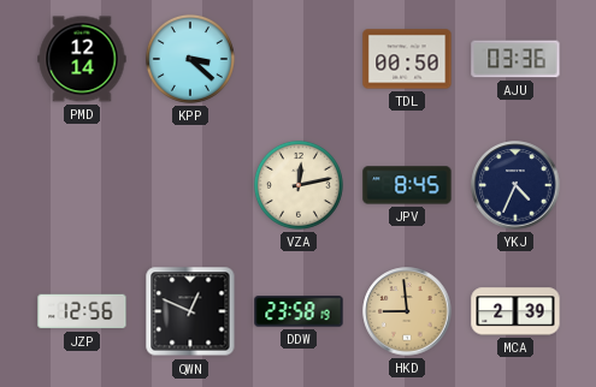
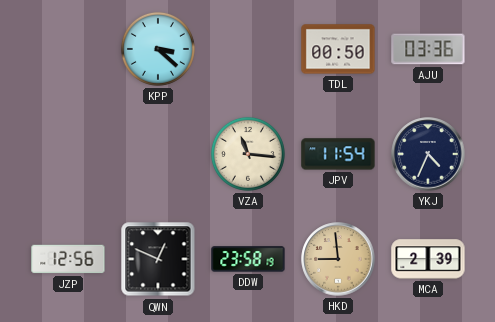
PMD: 12:14 -> none (82, 59)
VZA: 12:13 -> 11:16 (248, 154)
JPV: 8:45 -> 11:54 (338, 154)
